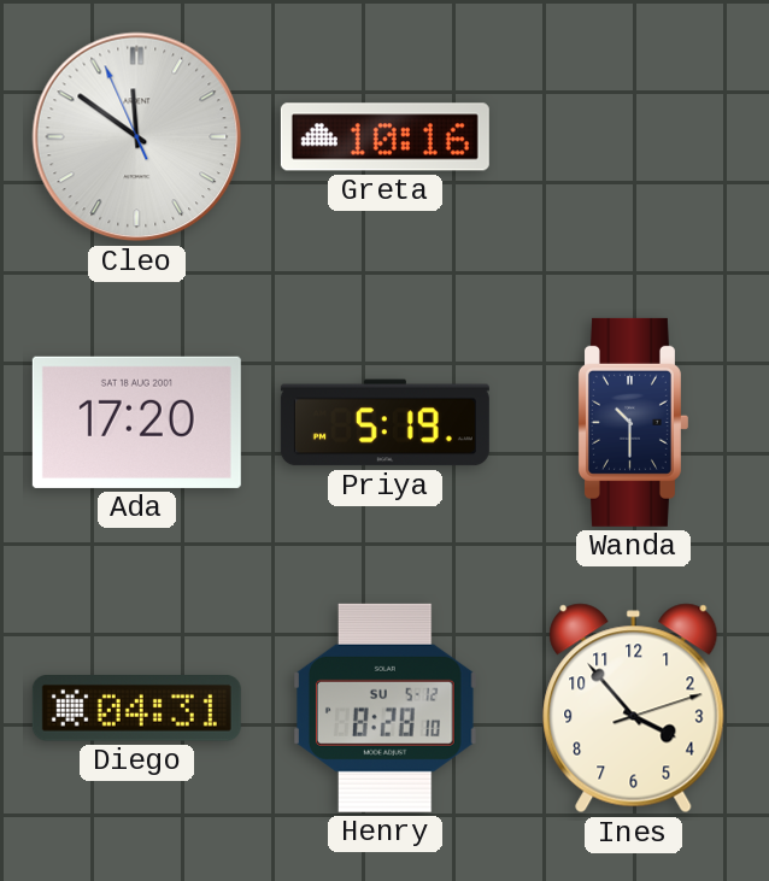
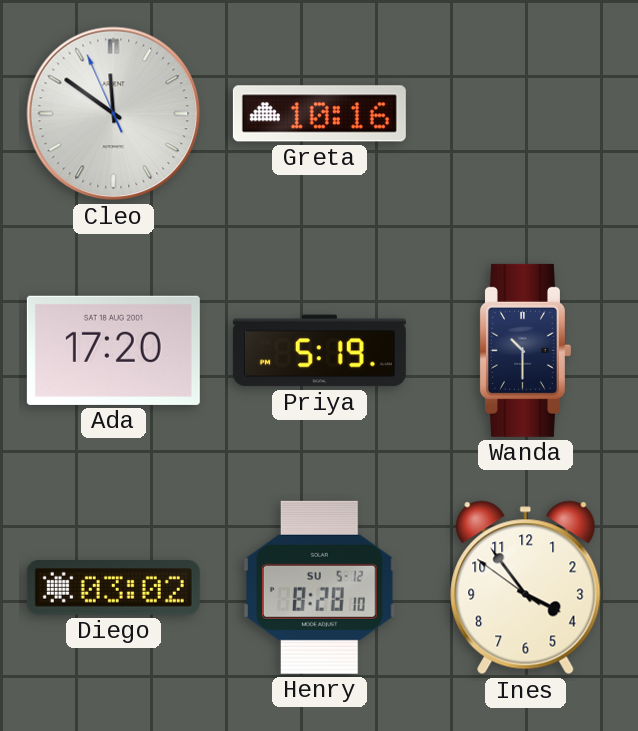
Diego: 04:31 -> 03:02 (113, 588)
Ines: 3:53:12 -> 3:53:51 (526, 588)
